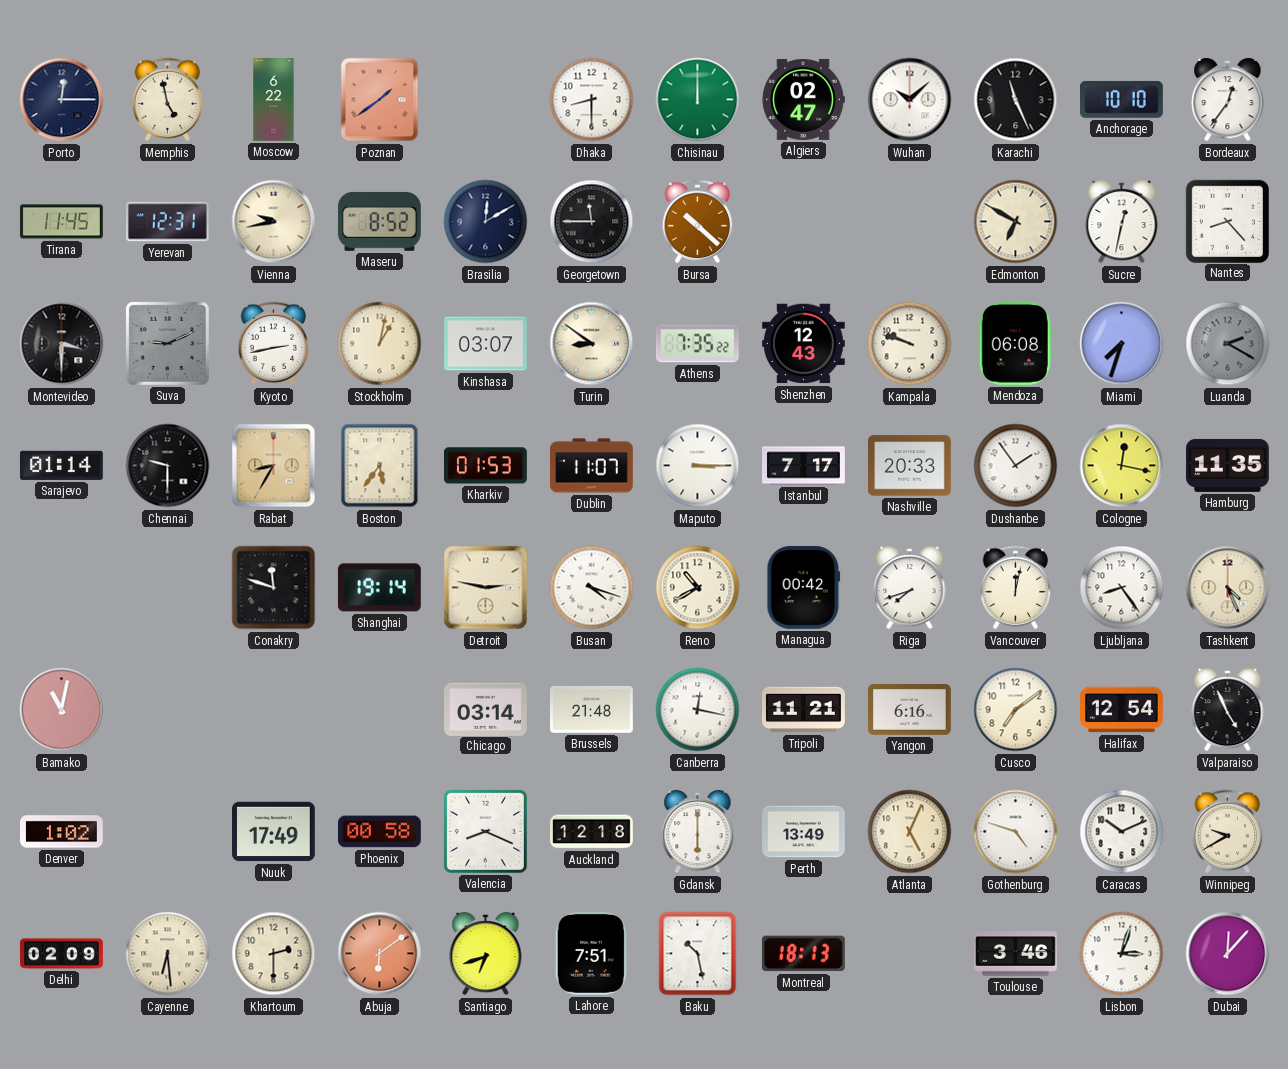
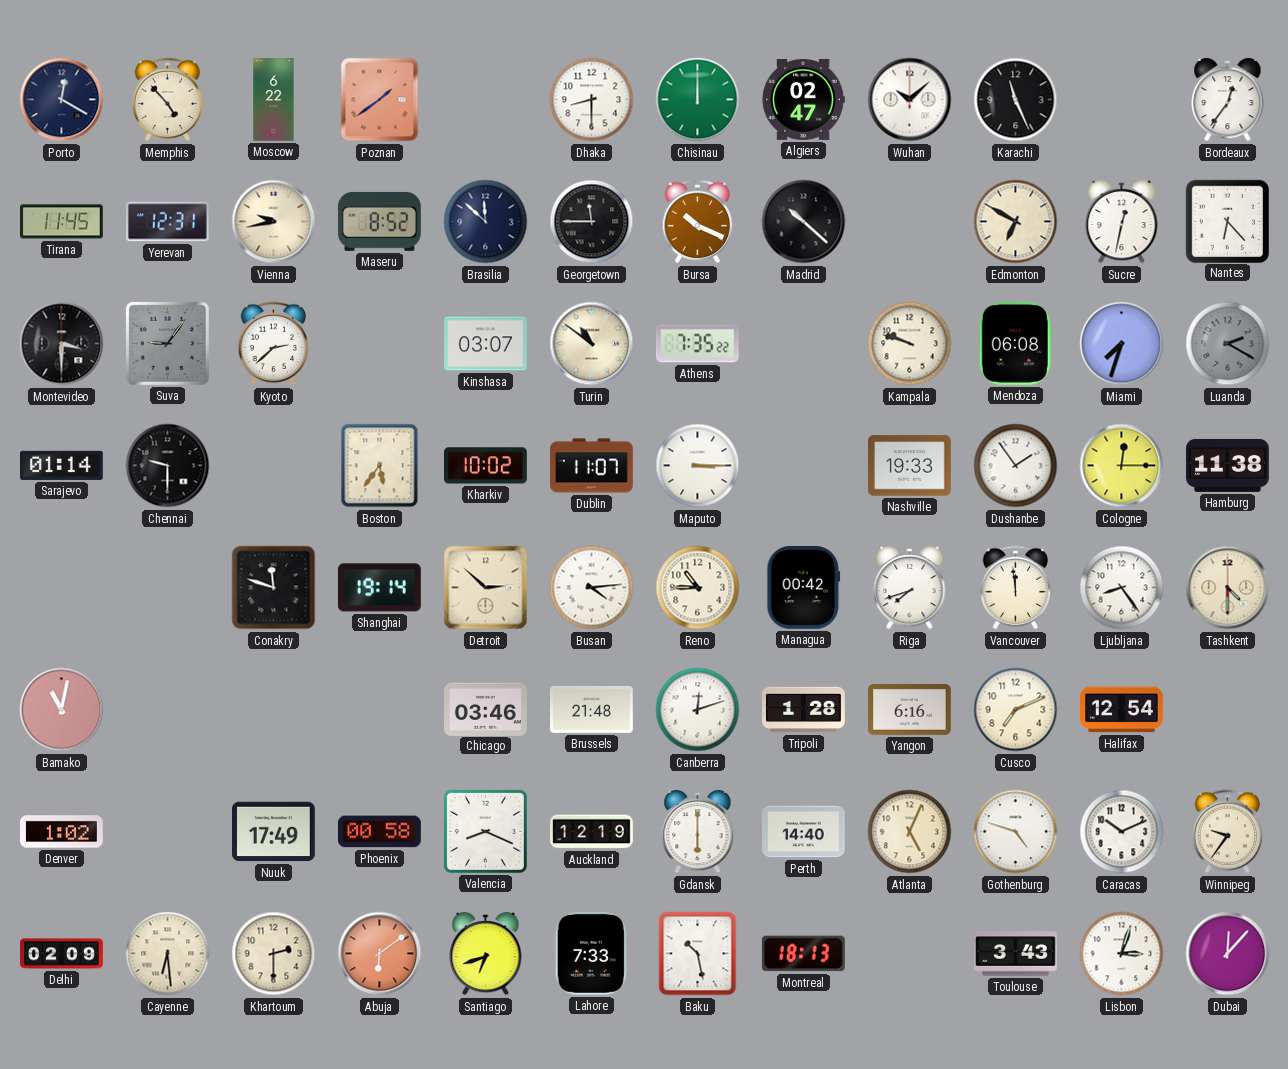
Porto: 12:15 -> 12:20 (62, 100)
Memphis: 4:58 -> 4:53 (168, 100)
Anchorage: 10:10 -> none (1122, 99)
Brasilia: 12:10 -> 11:52 (486, 222)
Bursa: 10:22 -> 10:19 (698, 222)
Madrid: none -> 10:22 (804, 222)
Nantes: 8:23 -> 6:23 (1227, 221)
Suva: 9:11 -> 9:06 (167, 343)
Kyoto: 2:43 -> 2:38 (274, 344)
Stockholm: 1:02 -> none (380, 344)
Turin: 8:51 -> 10:51 (592, 344)
Shenzhen: 12:43 -> none (804, 344)
Rabat: 8:35 -> none (274, 466)
Kharkiv: 01:53 -> 10:02 (485, 466)
Istanbul: 7:17 -> none (804, 466)
Nashville: 20:33 -> 19:33 (910, 466)
Cologne: 12:17 -> 12:15 (1122, 466)
Hamburg: 11:35 -> 11:38 (1228, 465)
Detroit: 2:47 -> 2:52 (486, 588)
Busan: 4:18 -> 4:14 (592, 588)
Reno: 10:40 -> 10:45 (698, 588)
Vancouver: 12:02 -> 11:59 (1016, 588)
Tashkent: 4:26 -> 4:30 (1228, 588)
Chicago: 03:14 -> 03:46 (486, 709)
Canberra: 12:17 -> 12:12 (698, 710)
Tripoli: 11:21 -> 1:28 (804, 710)
Cusco: 7:09 -> 7:11 (1016, 710)
Valparaiso: 4:56 -> none (1228, 710)
Auckland: 12:18 -> 12:19 (592, 832)
Perth: 13:49 -> 14:40 (804, 832)
Winnipeg: 9:40 -> 9:36 (1228, 832)
Lahore: 7:51 -> 7:33 (591, 953)
Toulouse: 3:46 -> 3:43 (1016, 954)
